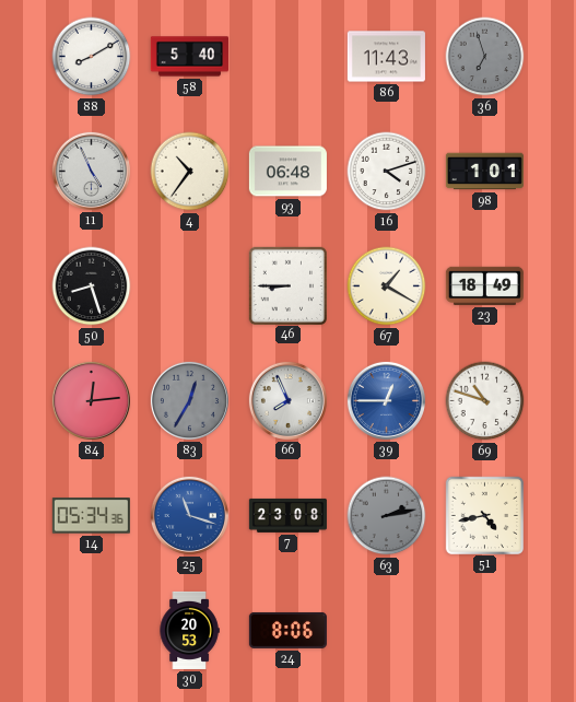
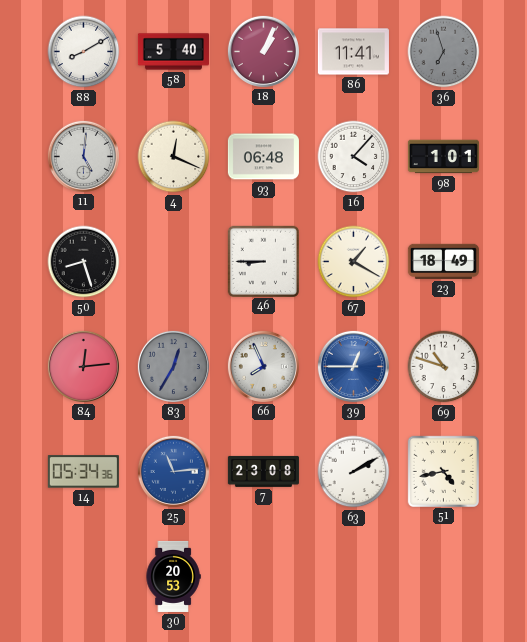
18: none -> 1:04 (263, 51)
86: 11:43 -> 11:41 (353, 52)
11: 4:56 -> 5:01 (83, 156)
4: 10:36 -> 12:19 (174, 157)
16: 4:12 -> 4:07 (354, 157)
25: 11:18 -> 11:14 (173, 471)
63: 2:13 -> 2:10 (354, 472)
63 dial: grey -> white (354, 472)
24: 8:06 -> none (287, 630)
